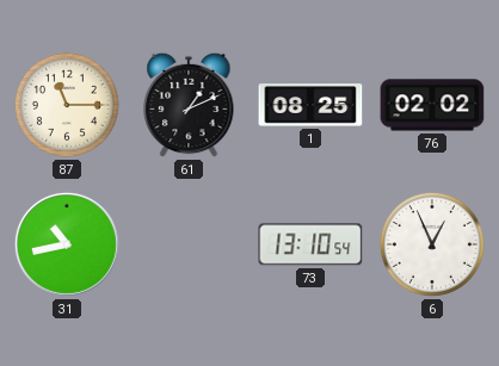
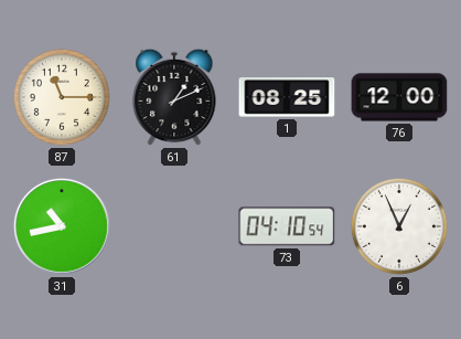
76: 02:02 -> 12:00 (399, 97)
73: 13:10 -> 04:10 (287, 226)
